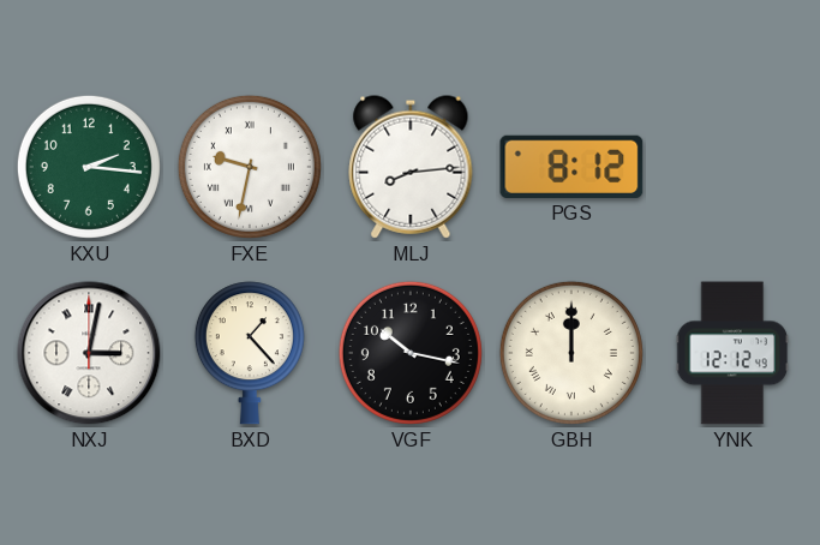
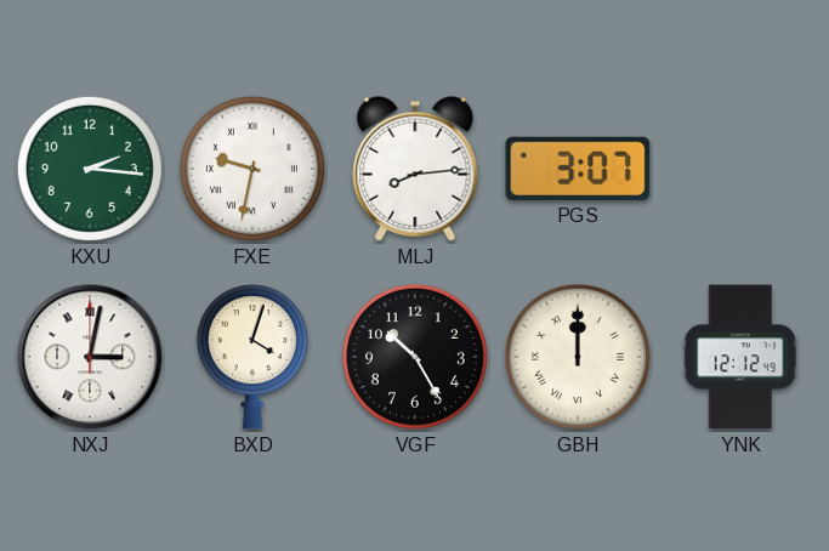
PGS: 8:12 -> 3:07 (578, 169)
BXD: 1:23 -> 4:03 (252, 357)
VGF: 10:17 -> 10:25 (415, 357)
